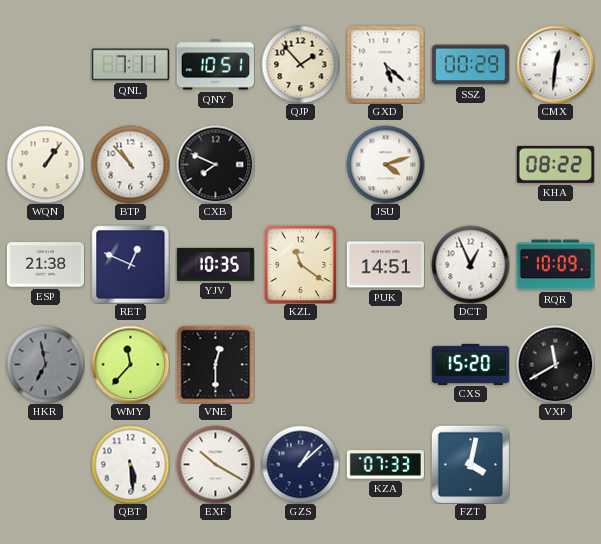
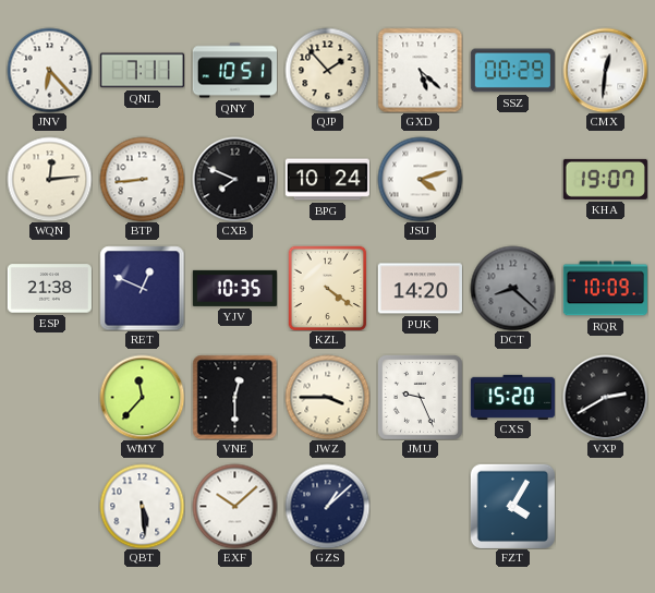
JNV: none -> 6:23 (49, 70)
WQN: 1:06 -> 12:14 (49, 179)
BTP: 10:53 -> 8:44 (142, 179)
BPG: none -> 10:24 (327, 180)
KHA: 08:22 -> 19:07 (605, 179)
KZL: 11:21 -> 4:21 (328, 288)
PUK: 14:51 -> 14:20 (420, 289)
DCT: 12:56 -> 8:22 (512, 288)
DCT dial: white -> grey (512, 288)
HKR: 6:58 -> none (45, 364)
JWZ: none -> 3:45 (327, 397)
JMU: none -> 9:26 (420, 397)
VXP: 11:40 -> 2:40 (605, 397)
EXF: 10:20 -> 10:08 (234, 506)
KZA: 07:33 -> none (385, 465)
FZT: 4:02 -> 4:05 (512, 506)
